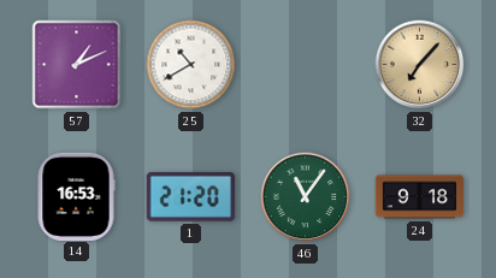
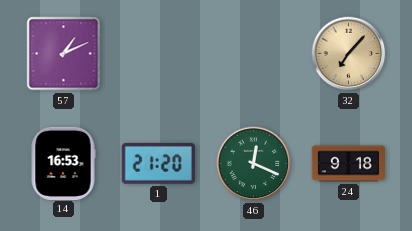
25: 10:40 -> none (191, 65)
46: 11:06 -> 12:19 (254, 164)
